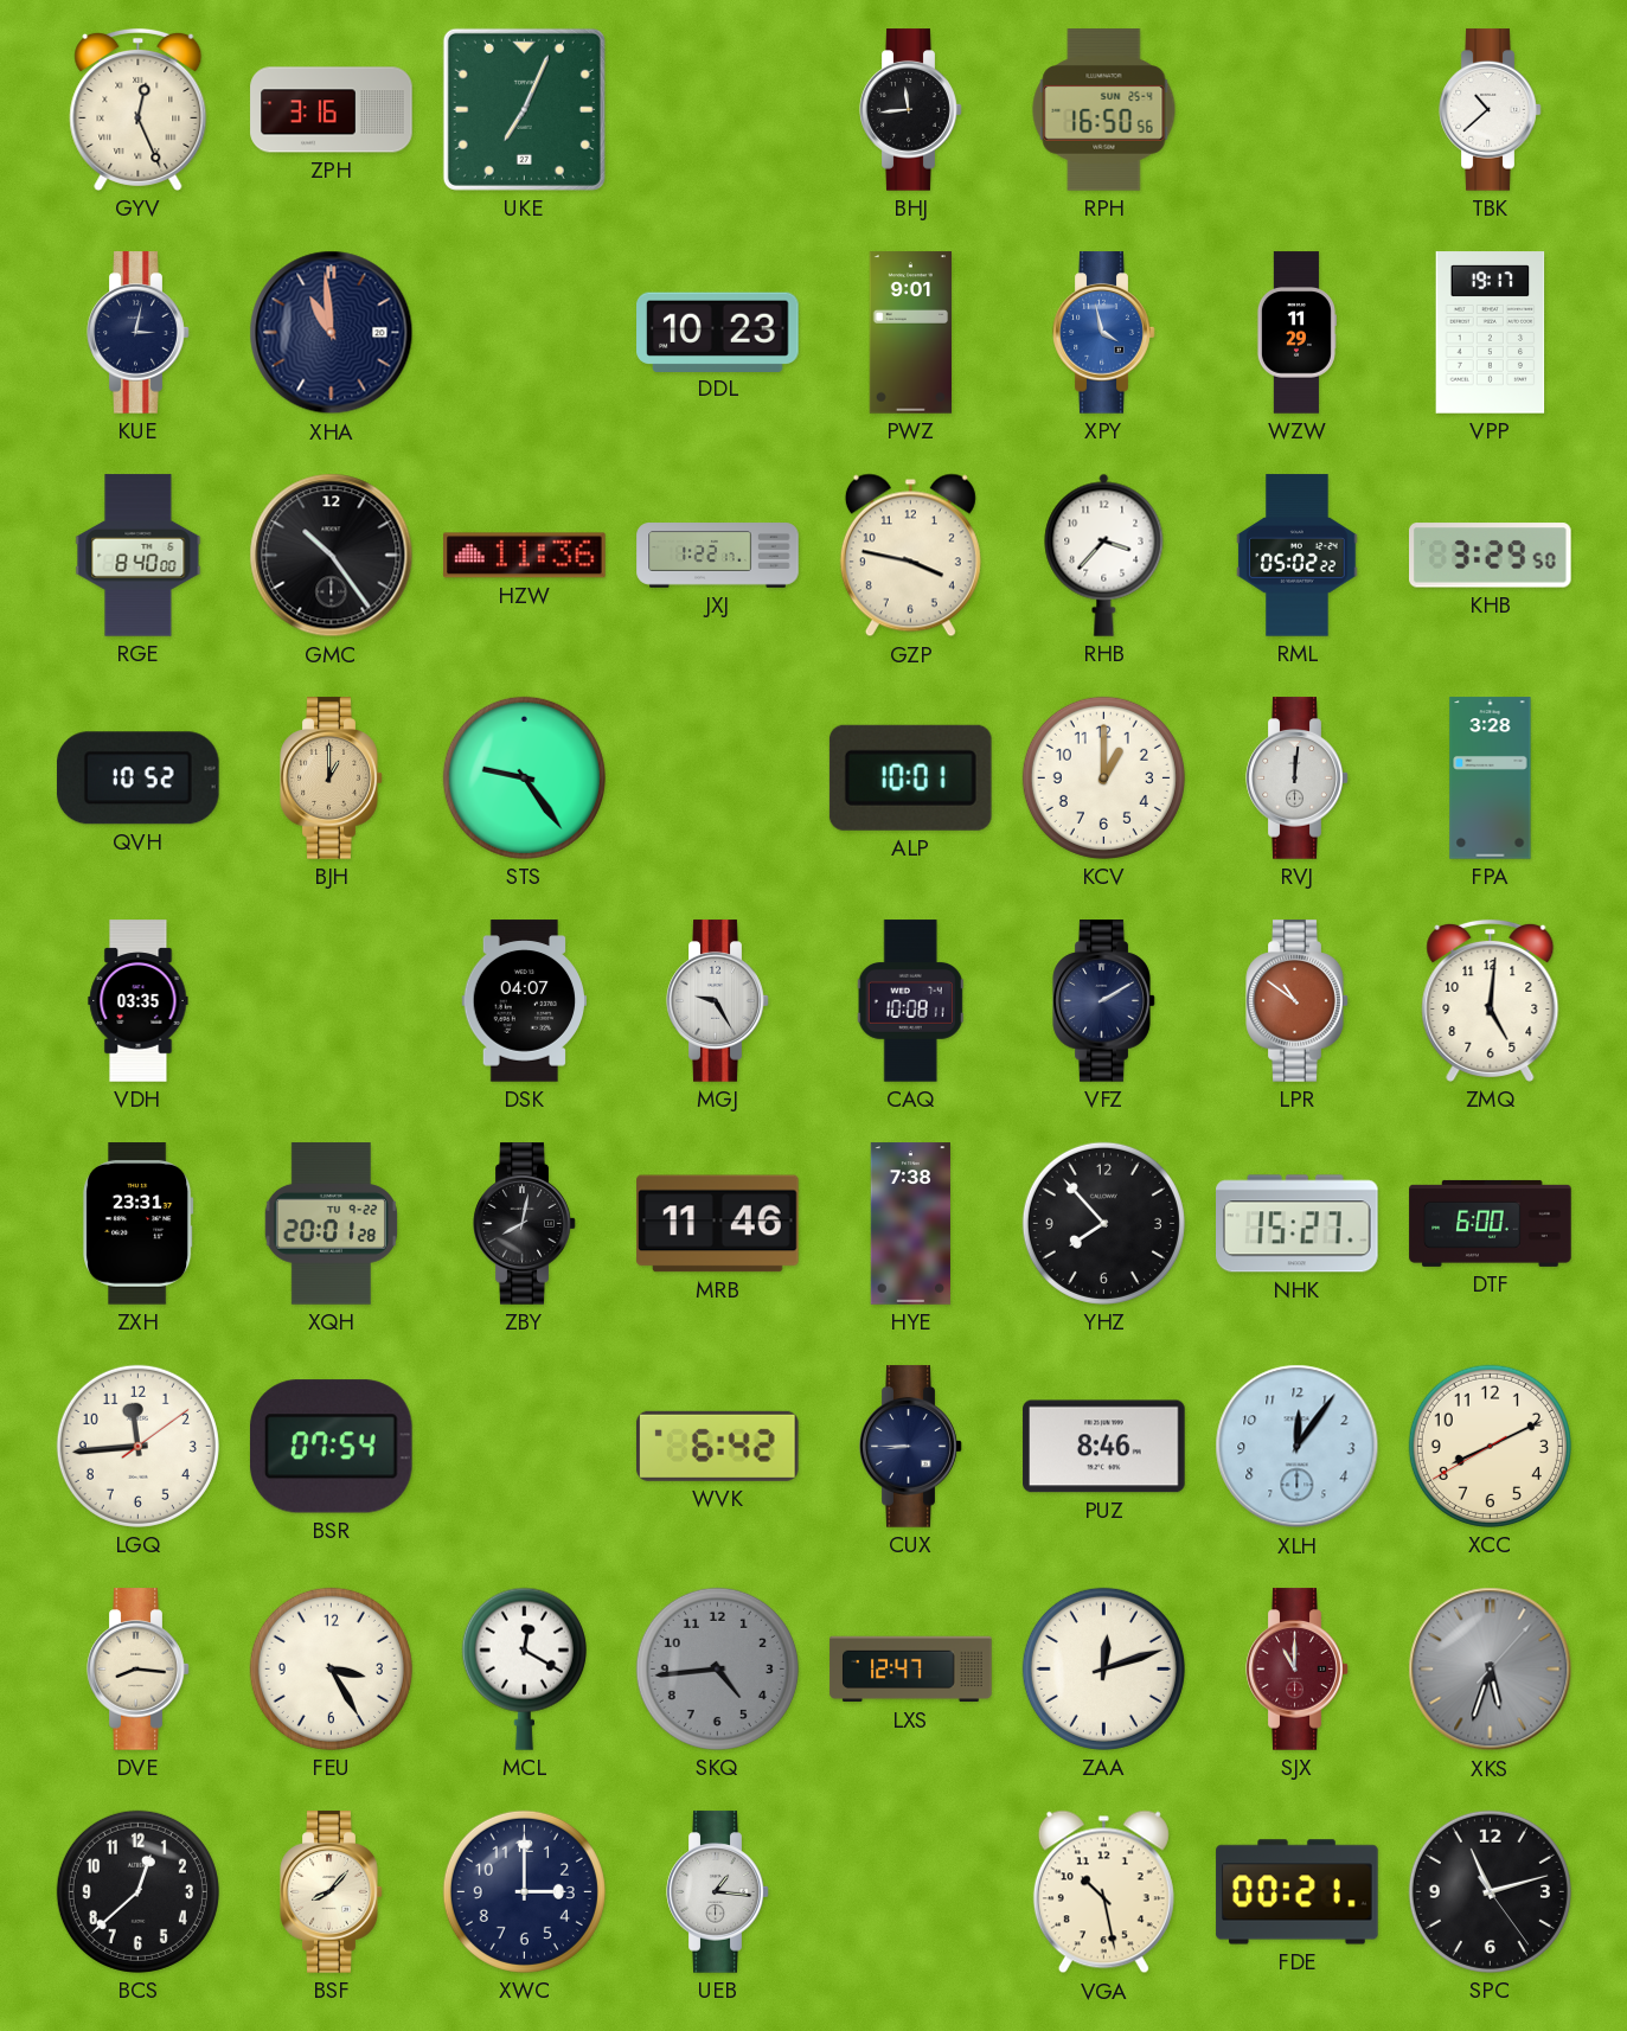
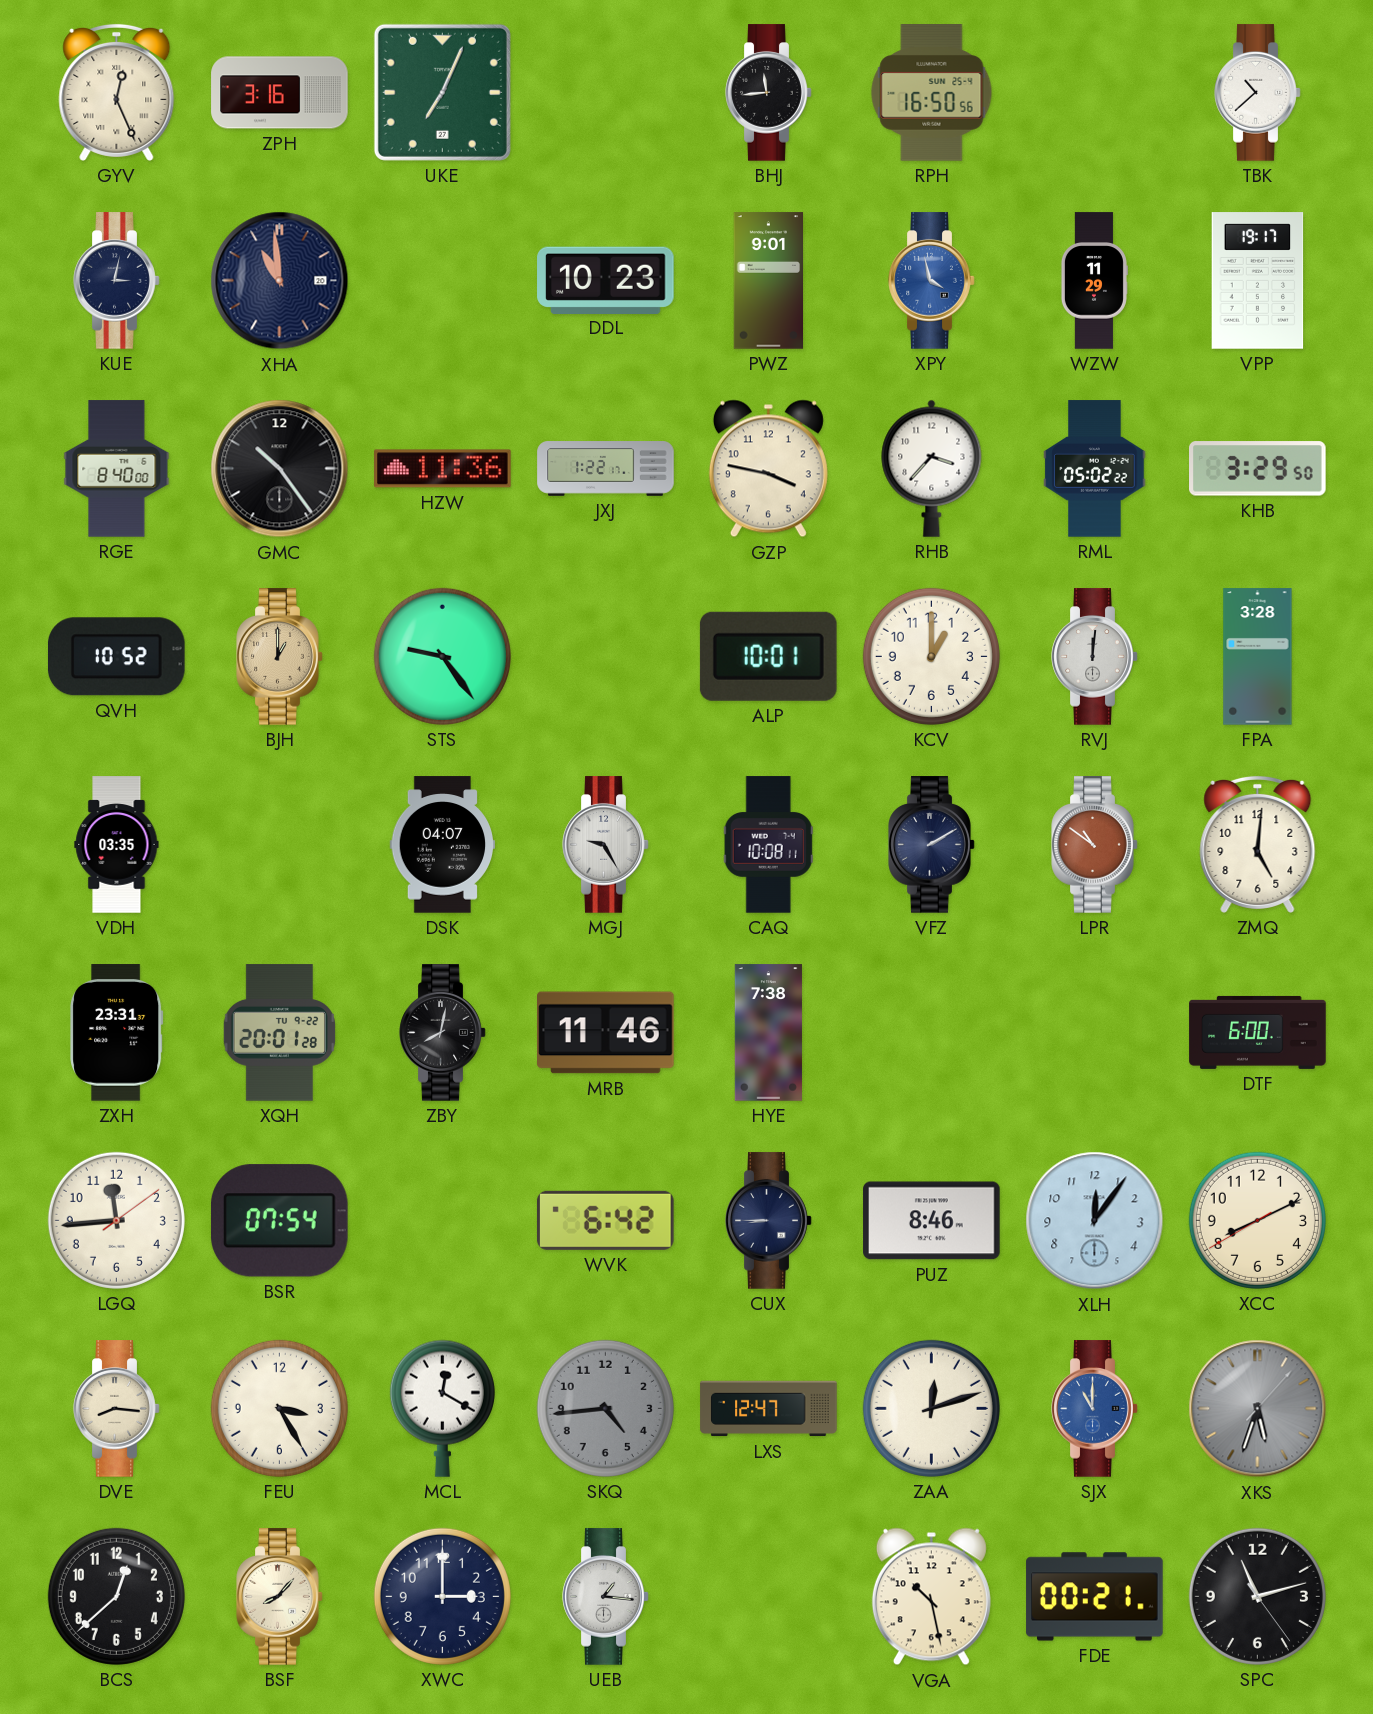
YHZ: 7:53 -> none (1103, 1223)
NHK: 15:27 -> none (1298, 1224)
SJX dial: burgundy -> blue (1095, 1409)
